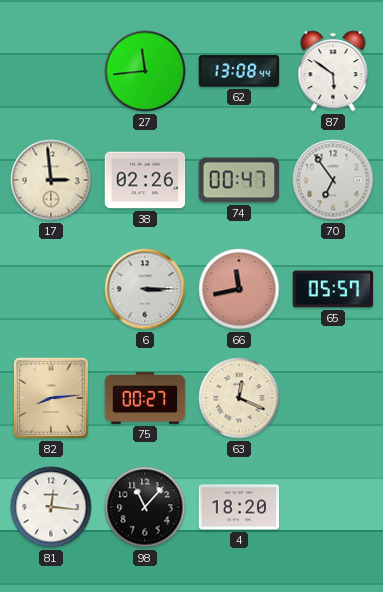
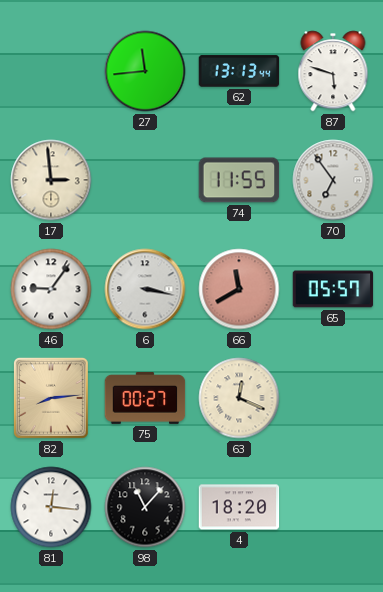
62: 13:08 -> 13:13 (239, 71)
87: 5:51 -> 5:48 (333, 71)
38: 02:26 -> none (145, 180)
74: 00:47 -> 11:55 (239, 180)
46: none -> 9:06 (51, 289)
6: 3:15 -> 3:17 (145, 289)
66: 11:43 -> 11:40 (239, 289)
